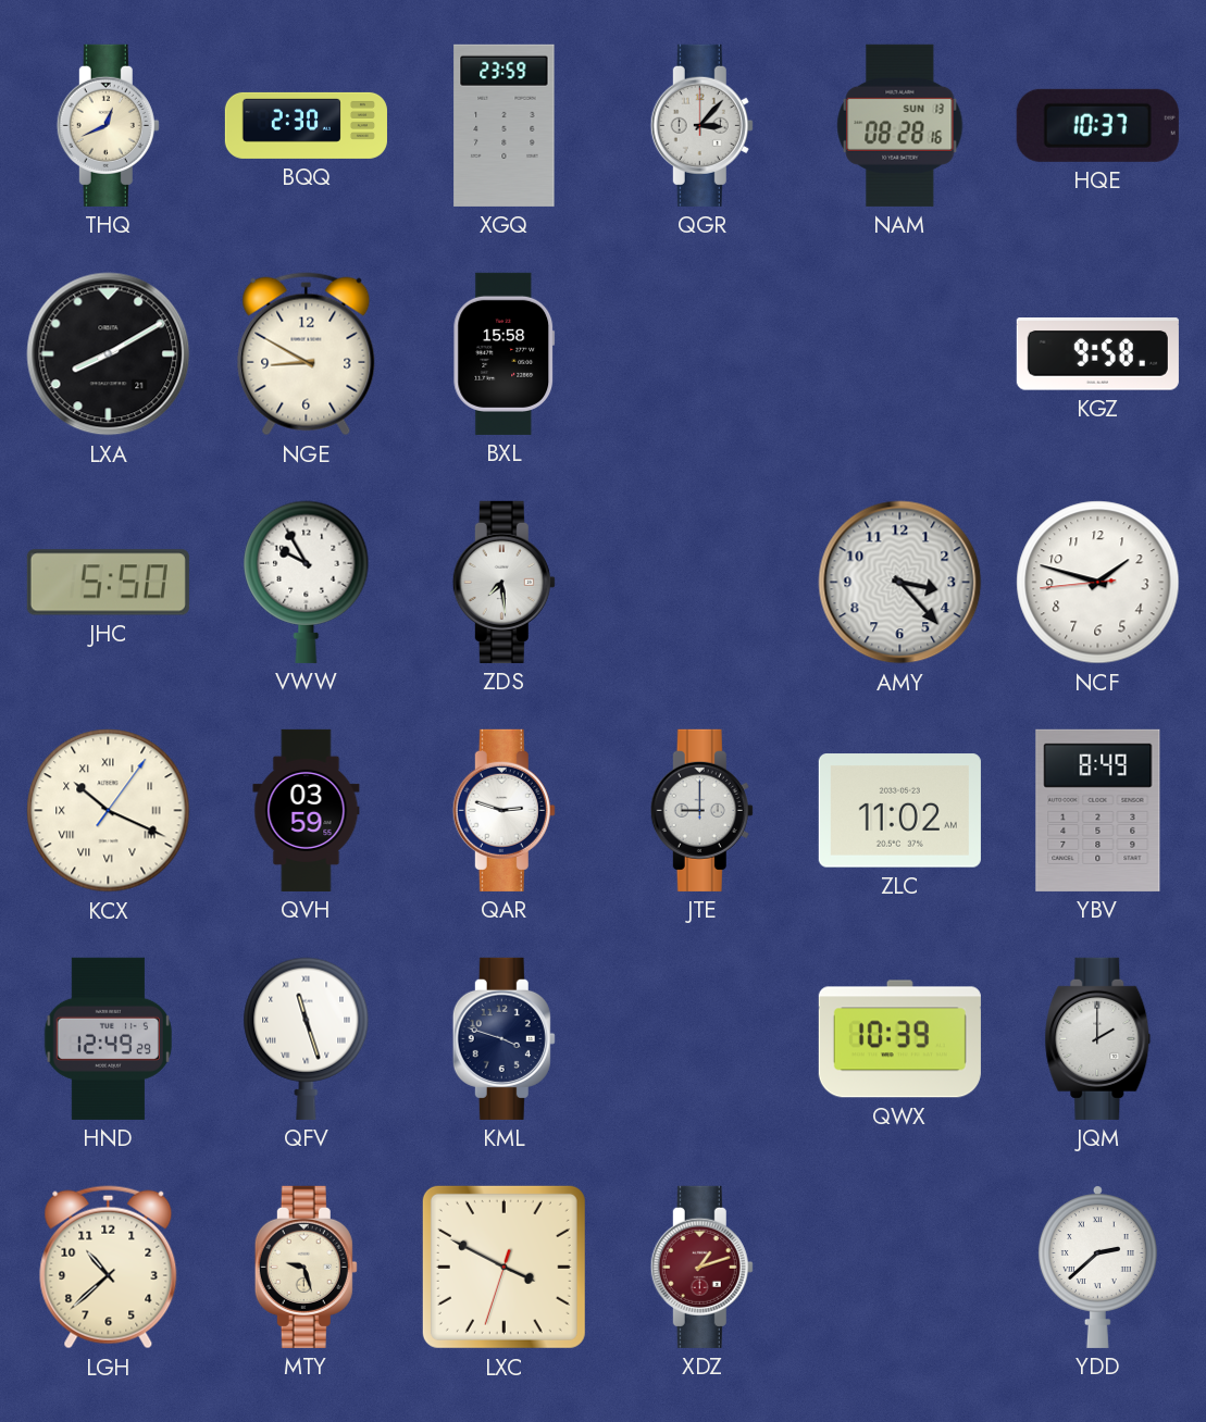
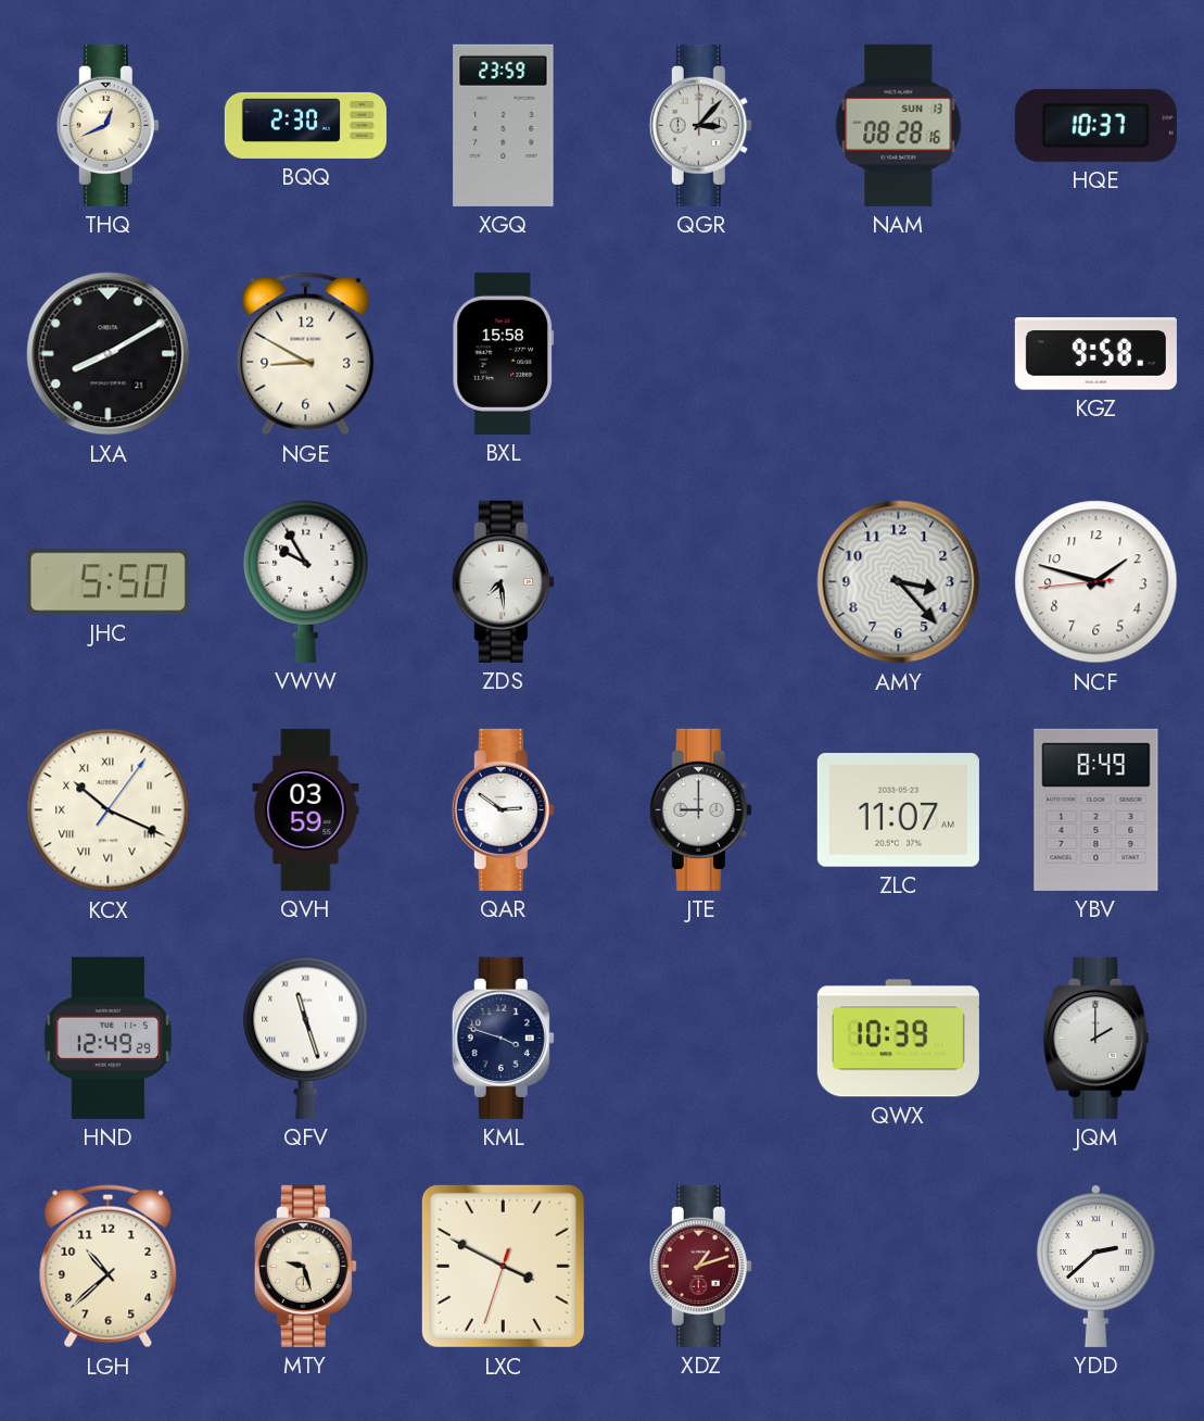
QAR: 2:48 -> 2:51 (503, 809)
ZLC: 11:02 -> 11:07 (898, 810)
